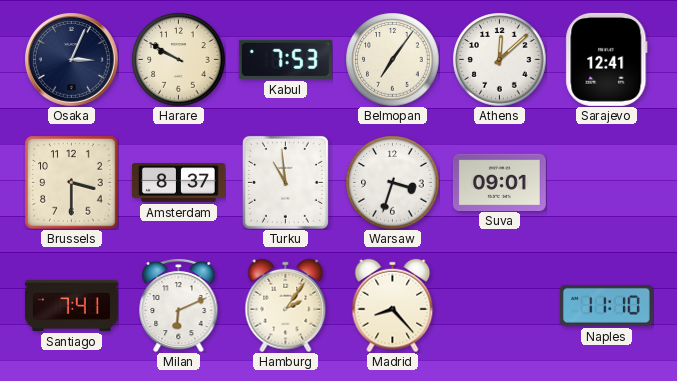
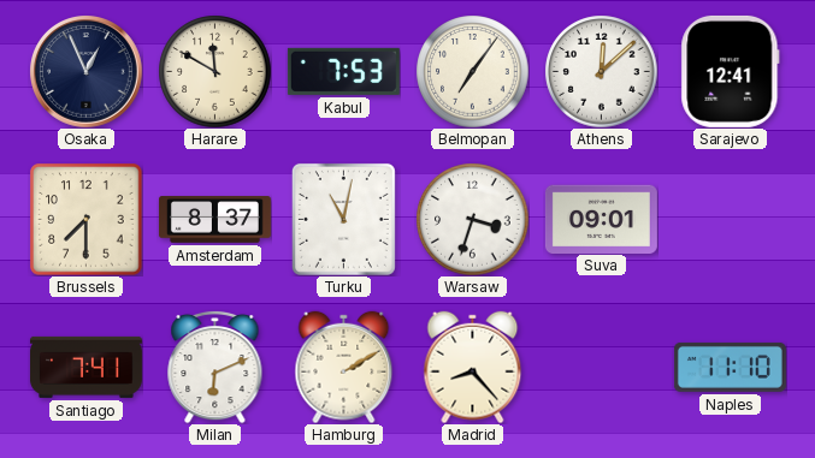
Osaka: 3:04 -> 12:56 (87, 72)
Harare: 9:50 -> 11:50 (214, 71)
Brussels: 3:30 -> 7:30 (85, 219)
Turku: 10:59 -> 11:02 (343, 219)
Hamburg: 2:06 -> 2:10 (344, 367)
